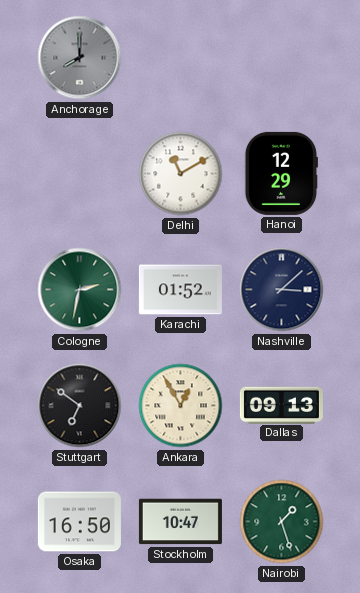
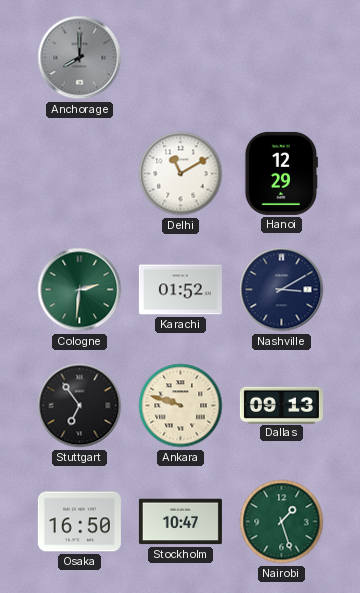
Cologne: 2:32 -> 2:31 (80, 290)
Nashville: 3:08 -> 3:10 (282, 290)
Stuttgart: 6:51 -> 6:54 (80, 406)
Ankara: 12:55 -> 9:48 (181, 406)
